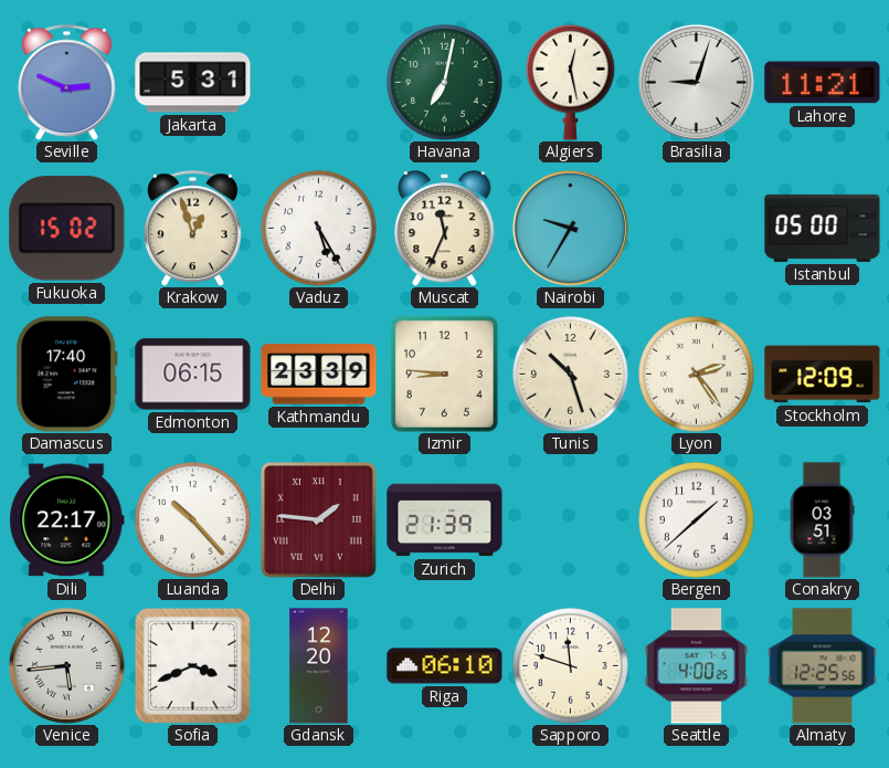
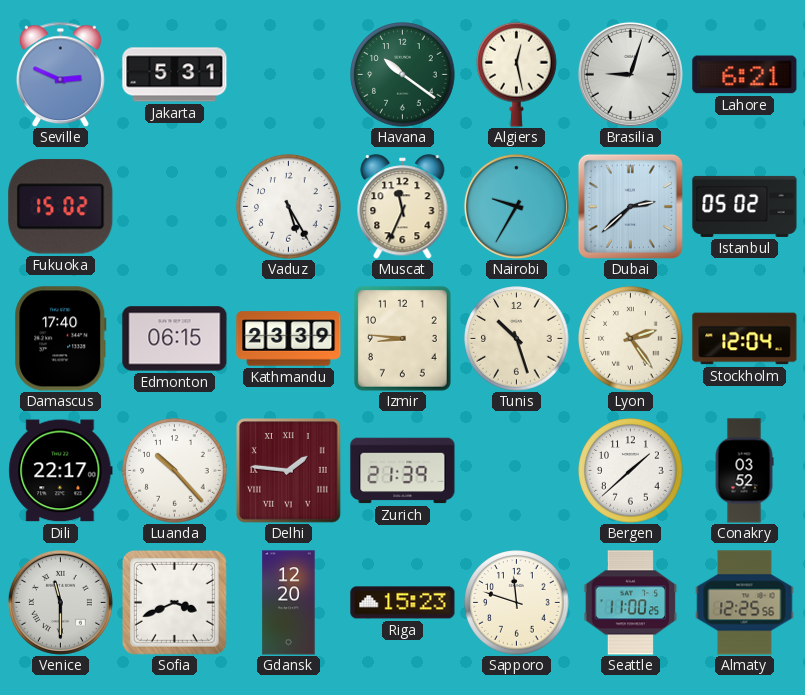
Havana: 7:02 -> 10:21 (403, 75)
Lahore: 11:21 -> 6:21 (745, 75)
Krakow: 12:57 -> none (193, 228)
Dubai: none -> 2:38 (630, 206)
Istanbul: 05:00 -> 05:02 (745, 206)
Stockholm: 12:09 -> 12:04 (745, 339)
Conakry: 03:51 -> 03:52 (744, 471)
Venice: 5:44 -> 11:30 (60, 602)
Riga: 06:10 -> 15:23 (403, 603)
Seattle: 4:00 -> 11:00 (631, 603)
